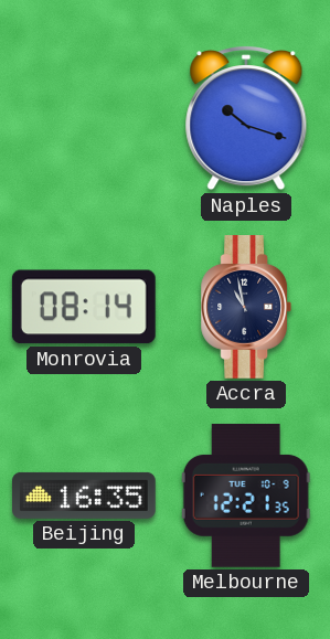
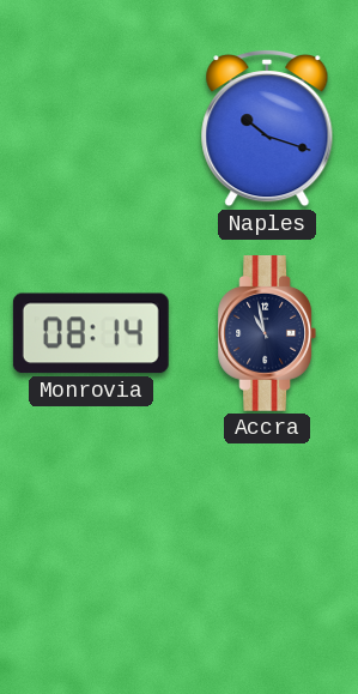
Beijing: 16:35 -> none (85, 496)
Melbourne: 12:21 -> none (246, 496)
